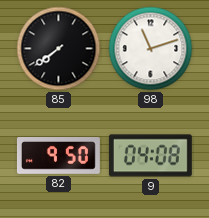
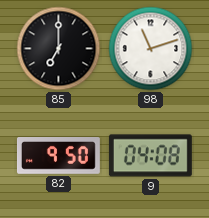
85: 7:39 -> 7:00 (59, 49)
